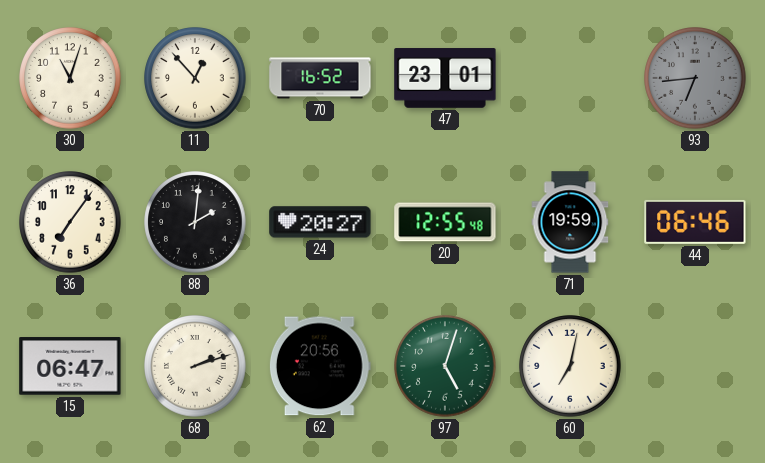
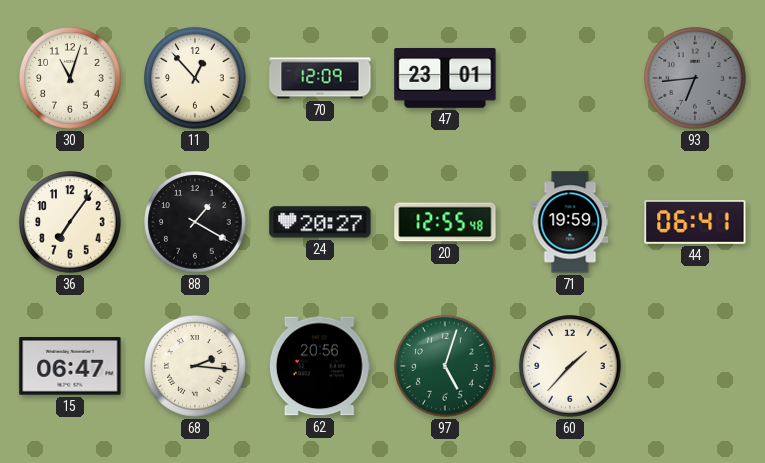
70: 16:52 -> 12:09 (320, 78)
88: 2:01 -> 1:20 (195, 222)
44: 06:46 -> 06:41 (695, 222)
68: 2:12 -> 2:16 (195, 366)
60: 7:02 -> 1:37 (570, 366)
